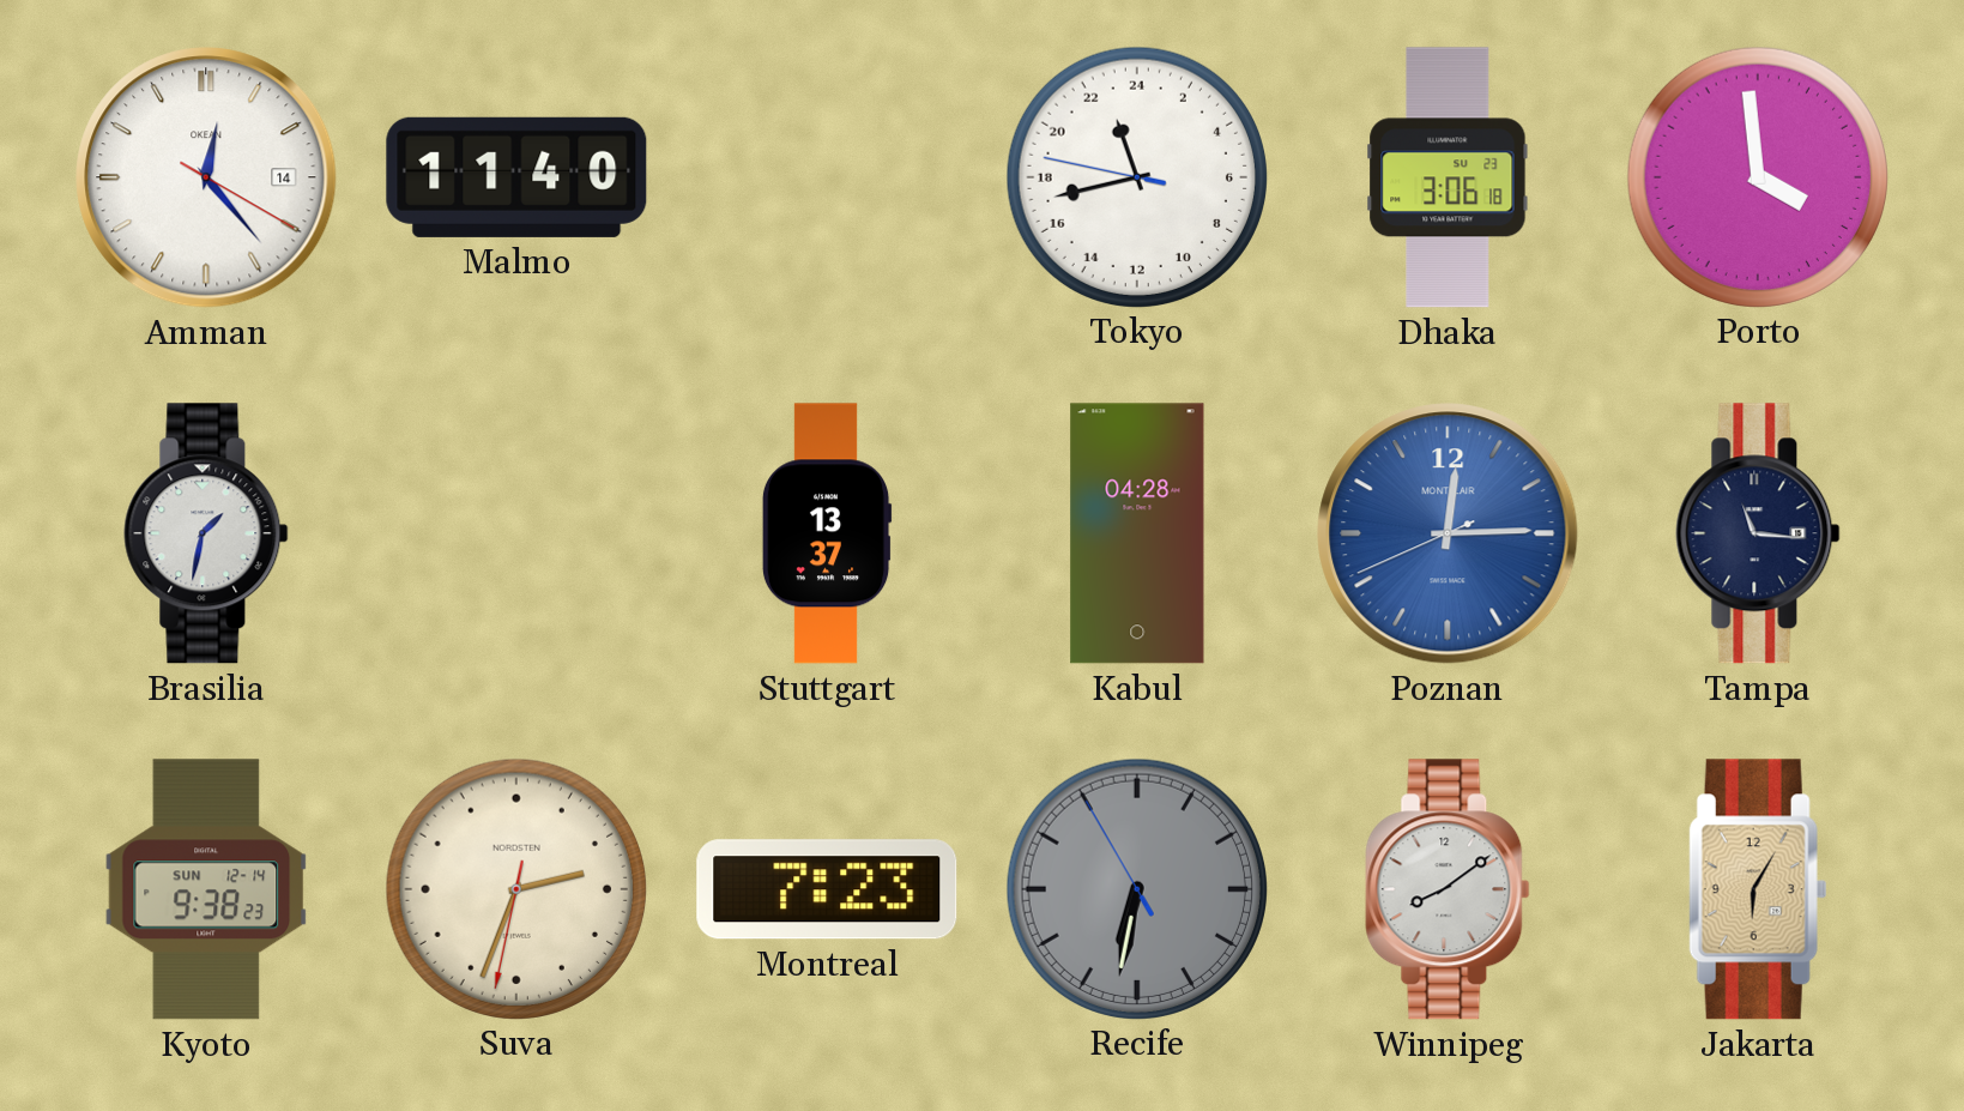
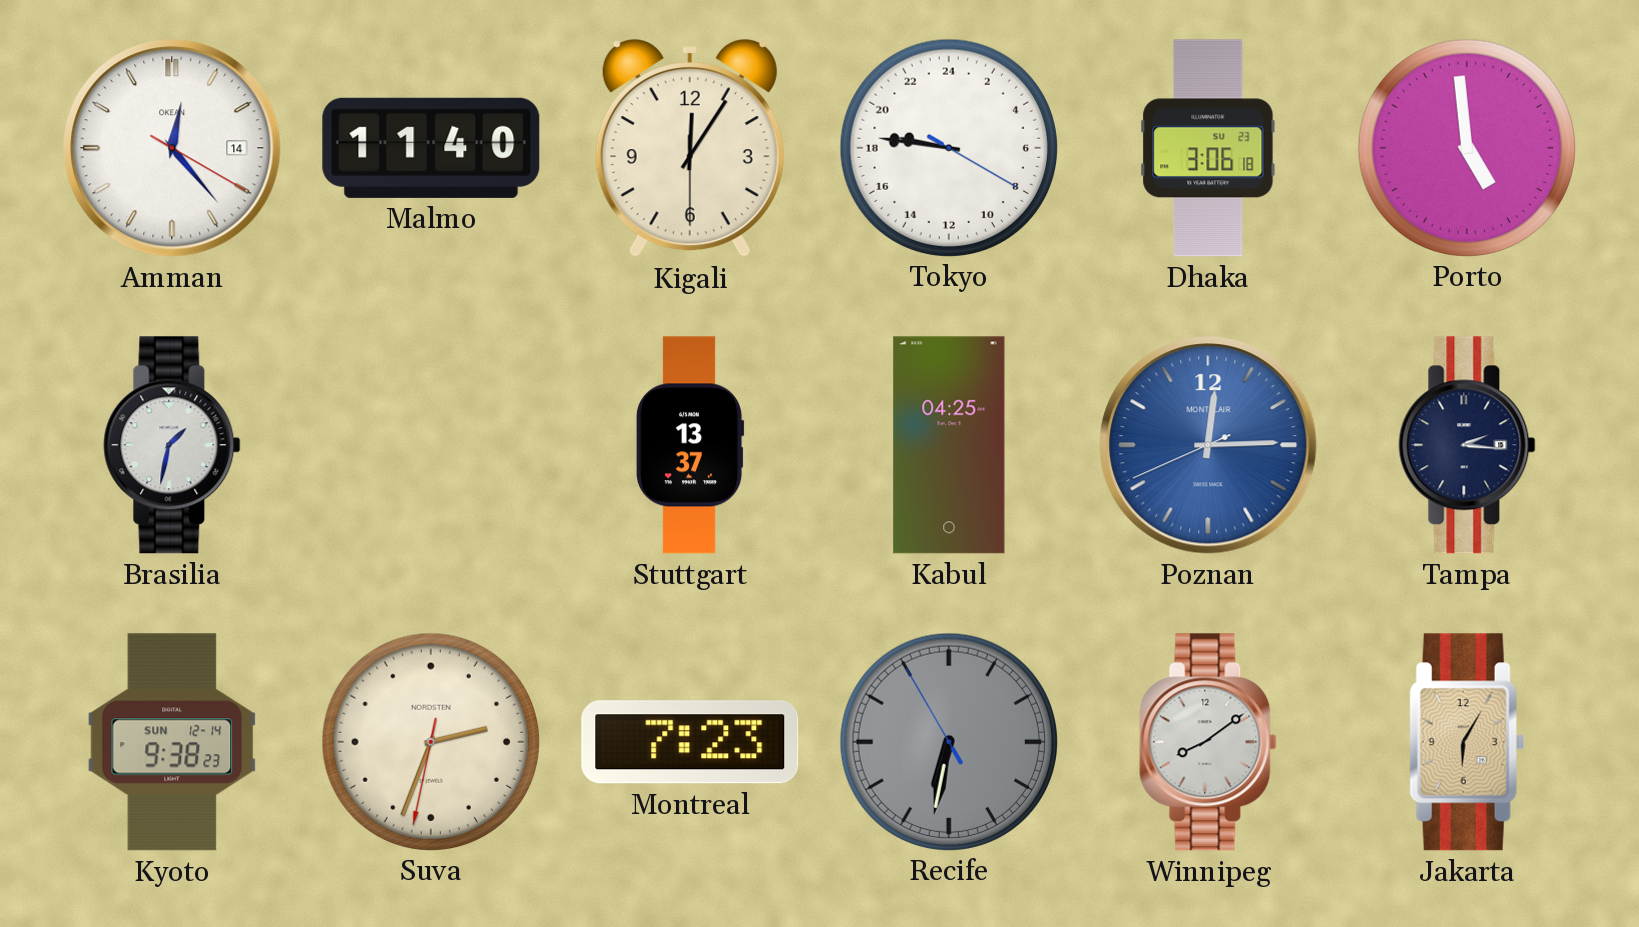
Kigali: none -> 12:05 (690, 149)
Tokyo: 22:42 -> 18:46 (948, 147)
Porto: 3:59 -> 4:59 (1466, 147)
Kabul: 04:28 -> 04:25 (949, 445)
Tampa: 11:16 -> 2:16 (1467, 445)
